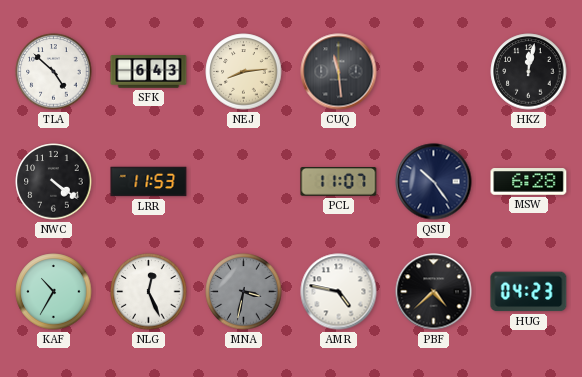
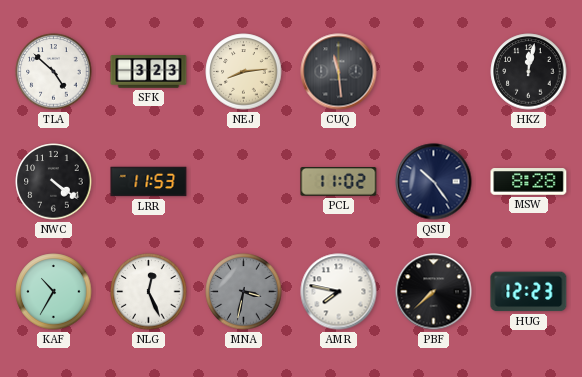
SFK: 6:43 -> 3:23 (149, 72)
PCL: 11:07 -> 11:02 (339, 182)
MSW: 6:28 -> 8:28 (529, 182)
AMR: 4:47 -> 7:47 (339, 292)
PBF: 4:38 -> 7:38 (434, 292)
HUG: 04:23 -> 12:23 (529, 292)
